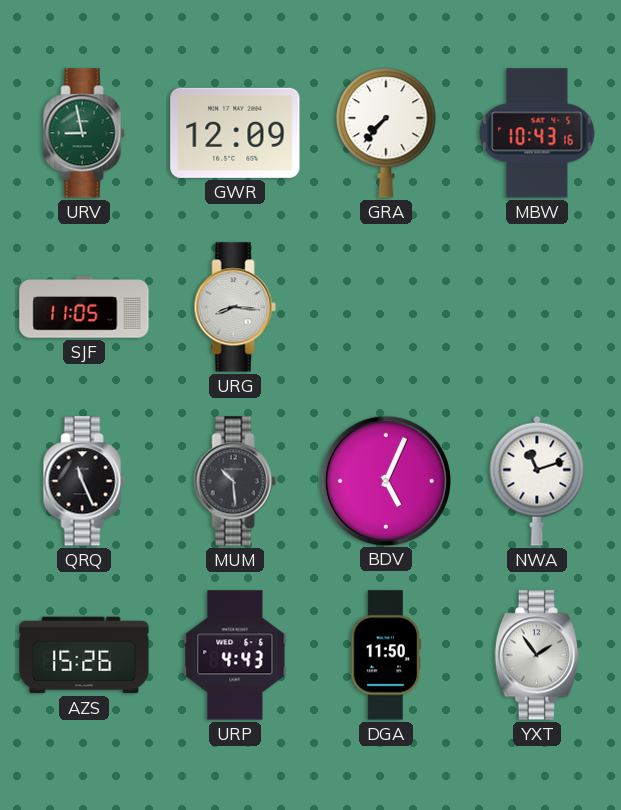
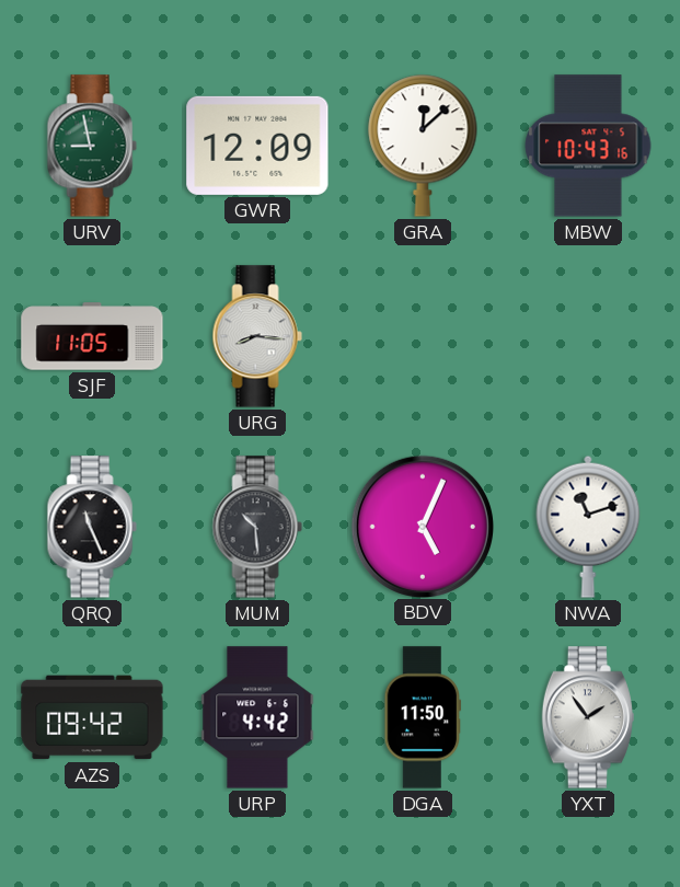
GRA: 7:37 -> 12:08 (423, 146)
AZS: 15:26 -> 09:42 (92, 717)
URP: 4:43 -> 4:42 (257, 717)
